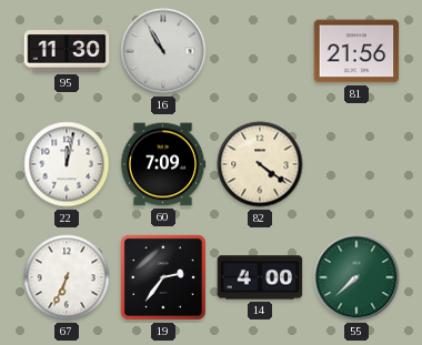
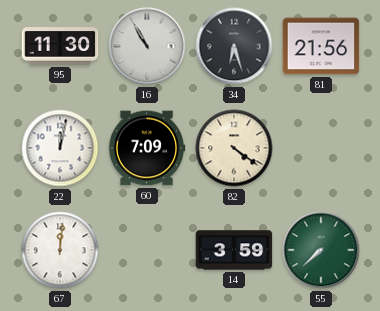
34: none -> 6:27 (234, 46)
67: 6:34 -> 12:01 (60, 250)
19: 2:36 -> none (163, 277)
14: 4:00 -> 3:59 (234, 250)
